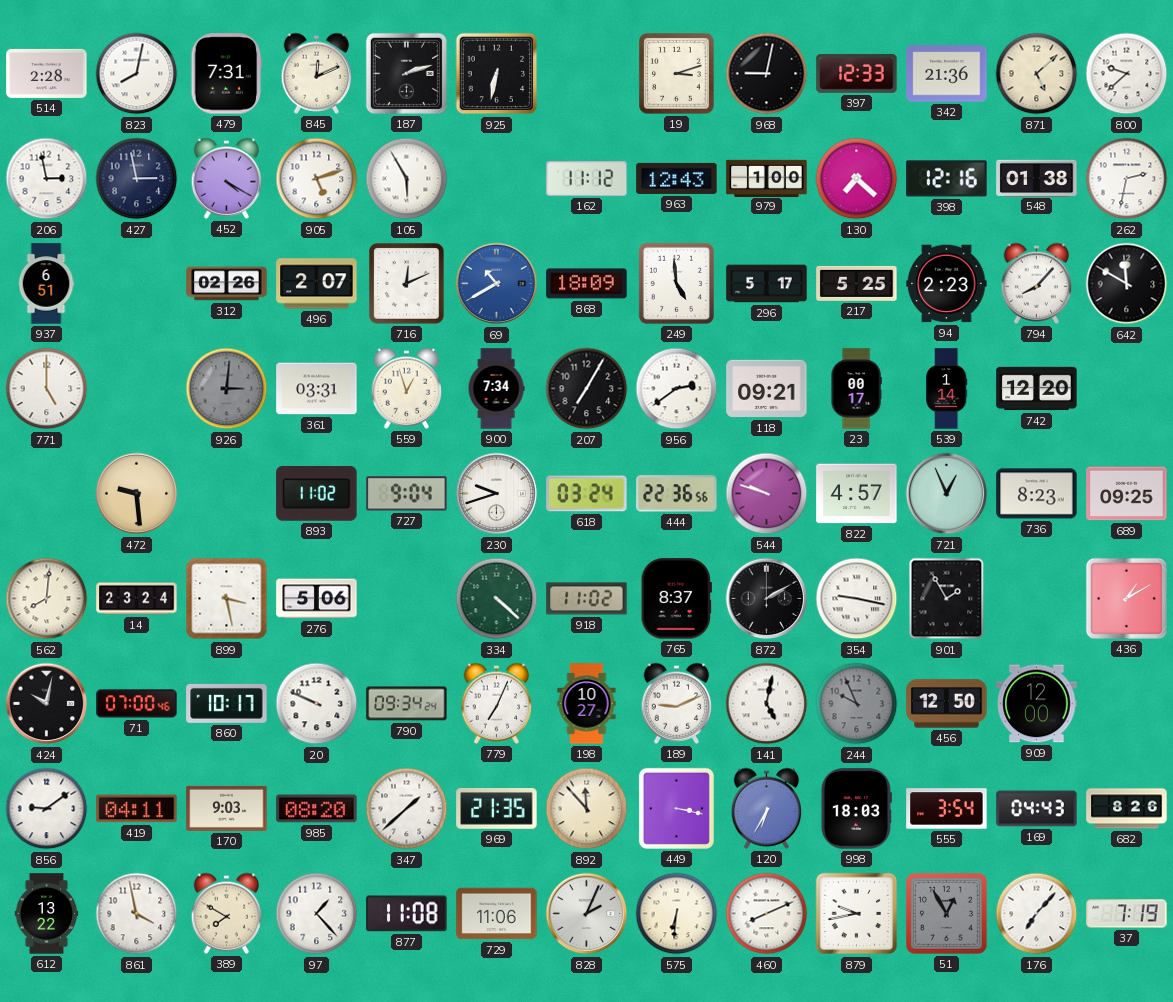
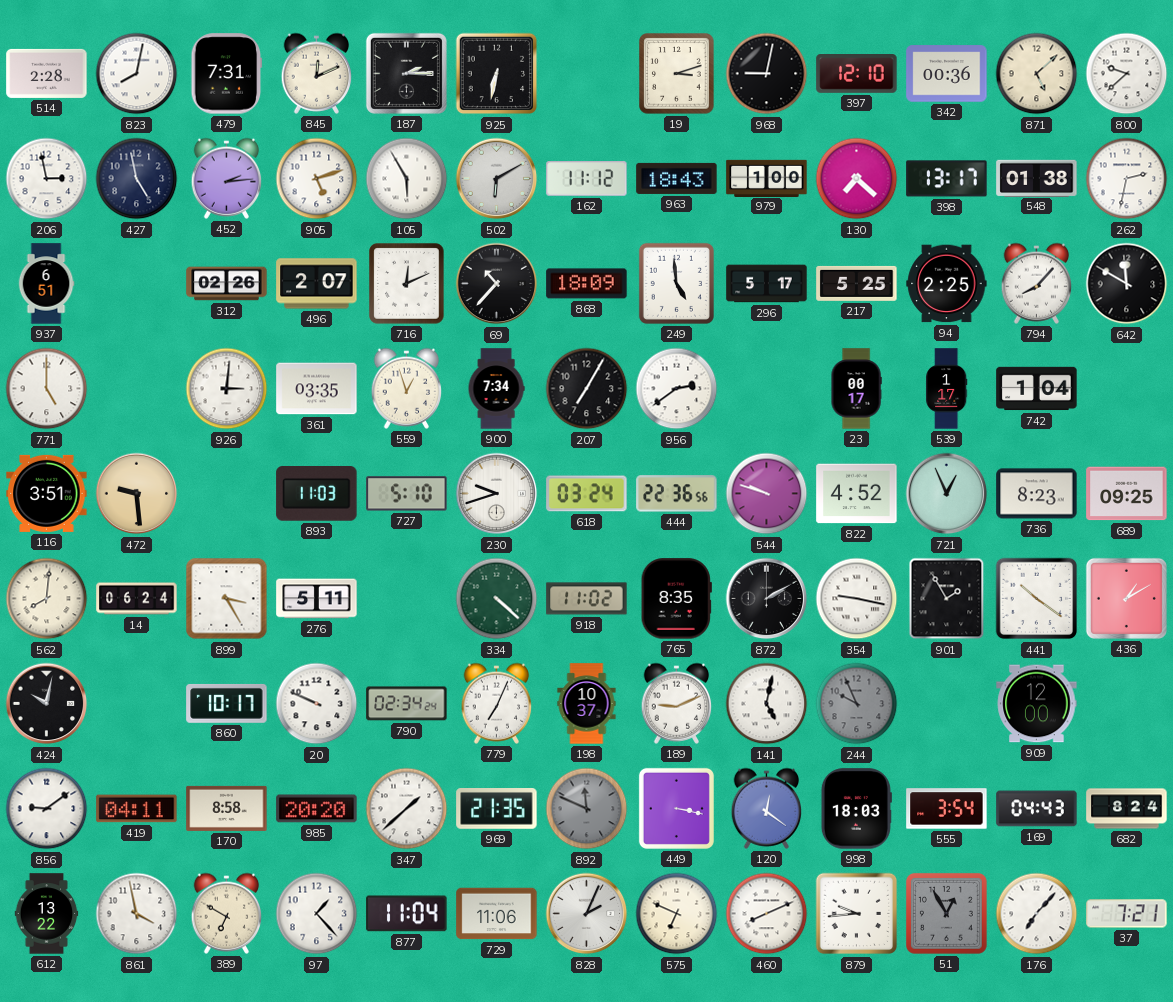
187: 2:12 -> 2:15 (406, 73)
397: 12:33 -> 12:10 (857, 74)
342: 21:36 -> 00:36 (947, 74)
427: 2:58 -> 4:58 (137, 179)
452: 4:20 -> 2:14 (227, 178)
502: none -> 6:10 (497, 179)
963: 12:43 -> 18:43 (677, 178)
398: 12:16 -> 13:17 (947, 179)
69: 10:40 -> 10:37 (497, 284)
69 dial: blue -> black (497, 284)
94: 2:23 -> 2:25 (947, 284)
926 dial: grey -> white (227, 389)
361: 03:31 -> 03:35 (317, 389)
118: 09:21 -> none (767, 389)
539: 1:14 -> 1:17 (947, 389)
742: 12:20 -> 1:04 (1037, 389)
116: none -> 3:51 (47, 493)
893: 11:02 -> 11:03 (317, 494)
727: 9:04 -> 5:10 (407, 494)
822: 4:57 -> 4:52 (857, 494)
14: 23:24 -> 06:24 (137, 599)
899: 3:28 -> 3:25 (227, 599)
276: 5:06 -> 5:11 (317, 599)
765: 8:37 -> 8:35 (676, 599)
441: none -> 10:21 (1037, 599)
71: 07:00 -> none (137, 704)
790: 09:34 -> 02:34 (407, 704)
198: 10:27 -> 10:37 (587, 704)
456: 12:50 -> none (947, 704)
170: 9:03 -> 8:58 (227, 808)
985: 08:20 -> 20:20 (317, 809)
892: 11:53 -> 11:49 (587, 809)
892 dial: cream -> grey (587, 809)
120: 6:35 -> 12:21 (767, 808)
682: 8:26 -> 8:24 (1127, 809)
389: 7:50 -> 6:50 (227, 913)
877: 11:08 -> 11:04 (407, 914)
575: 6:31 -> 6:49 (677, 914)
879: 9:43 -> 9:44 (857, 914)
37: 7:19 -> 7:21 (1127, 914)
